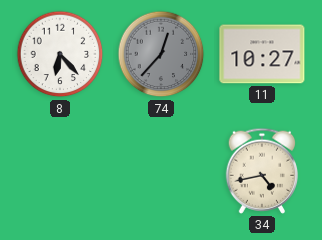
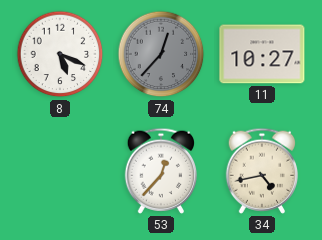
8: 6:23 -> 5:19 (60, 54)
53: none -> 12:37 (161, 171)
